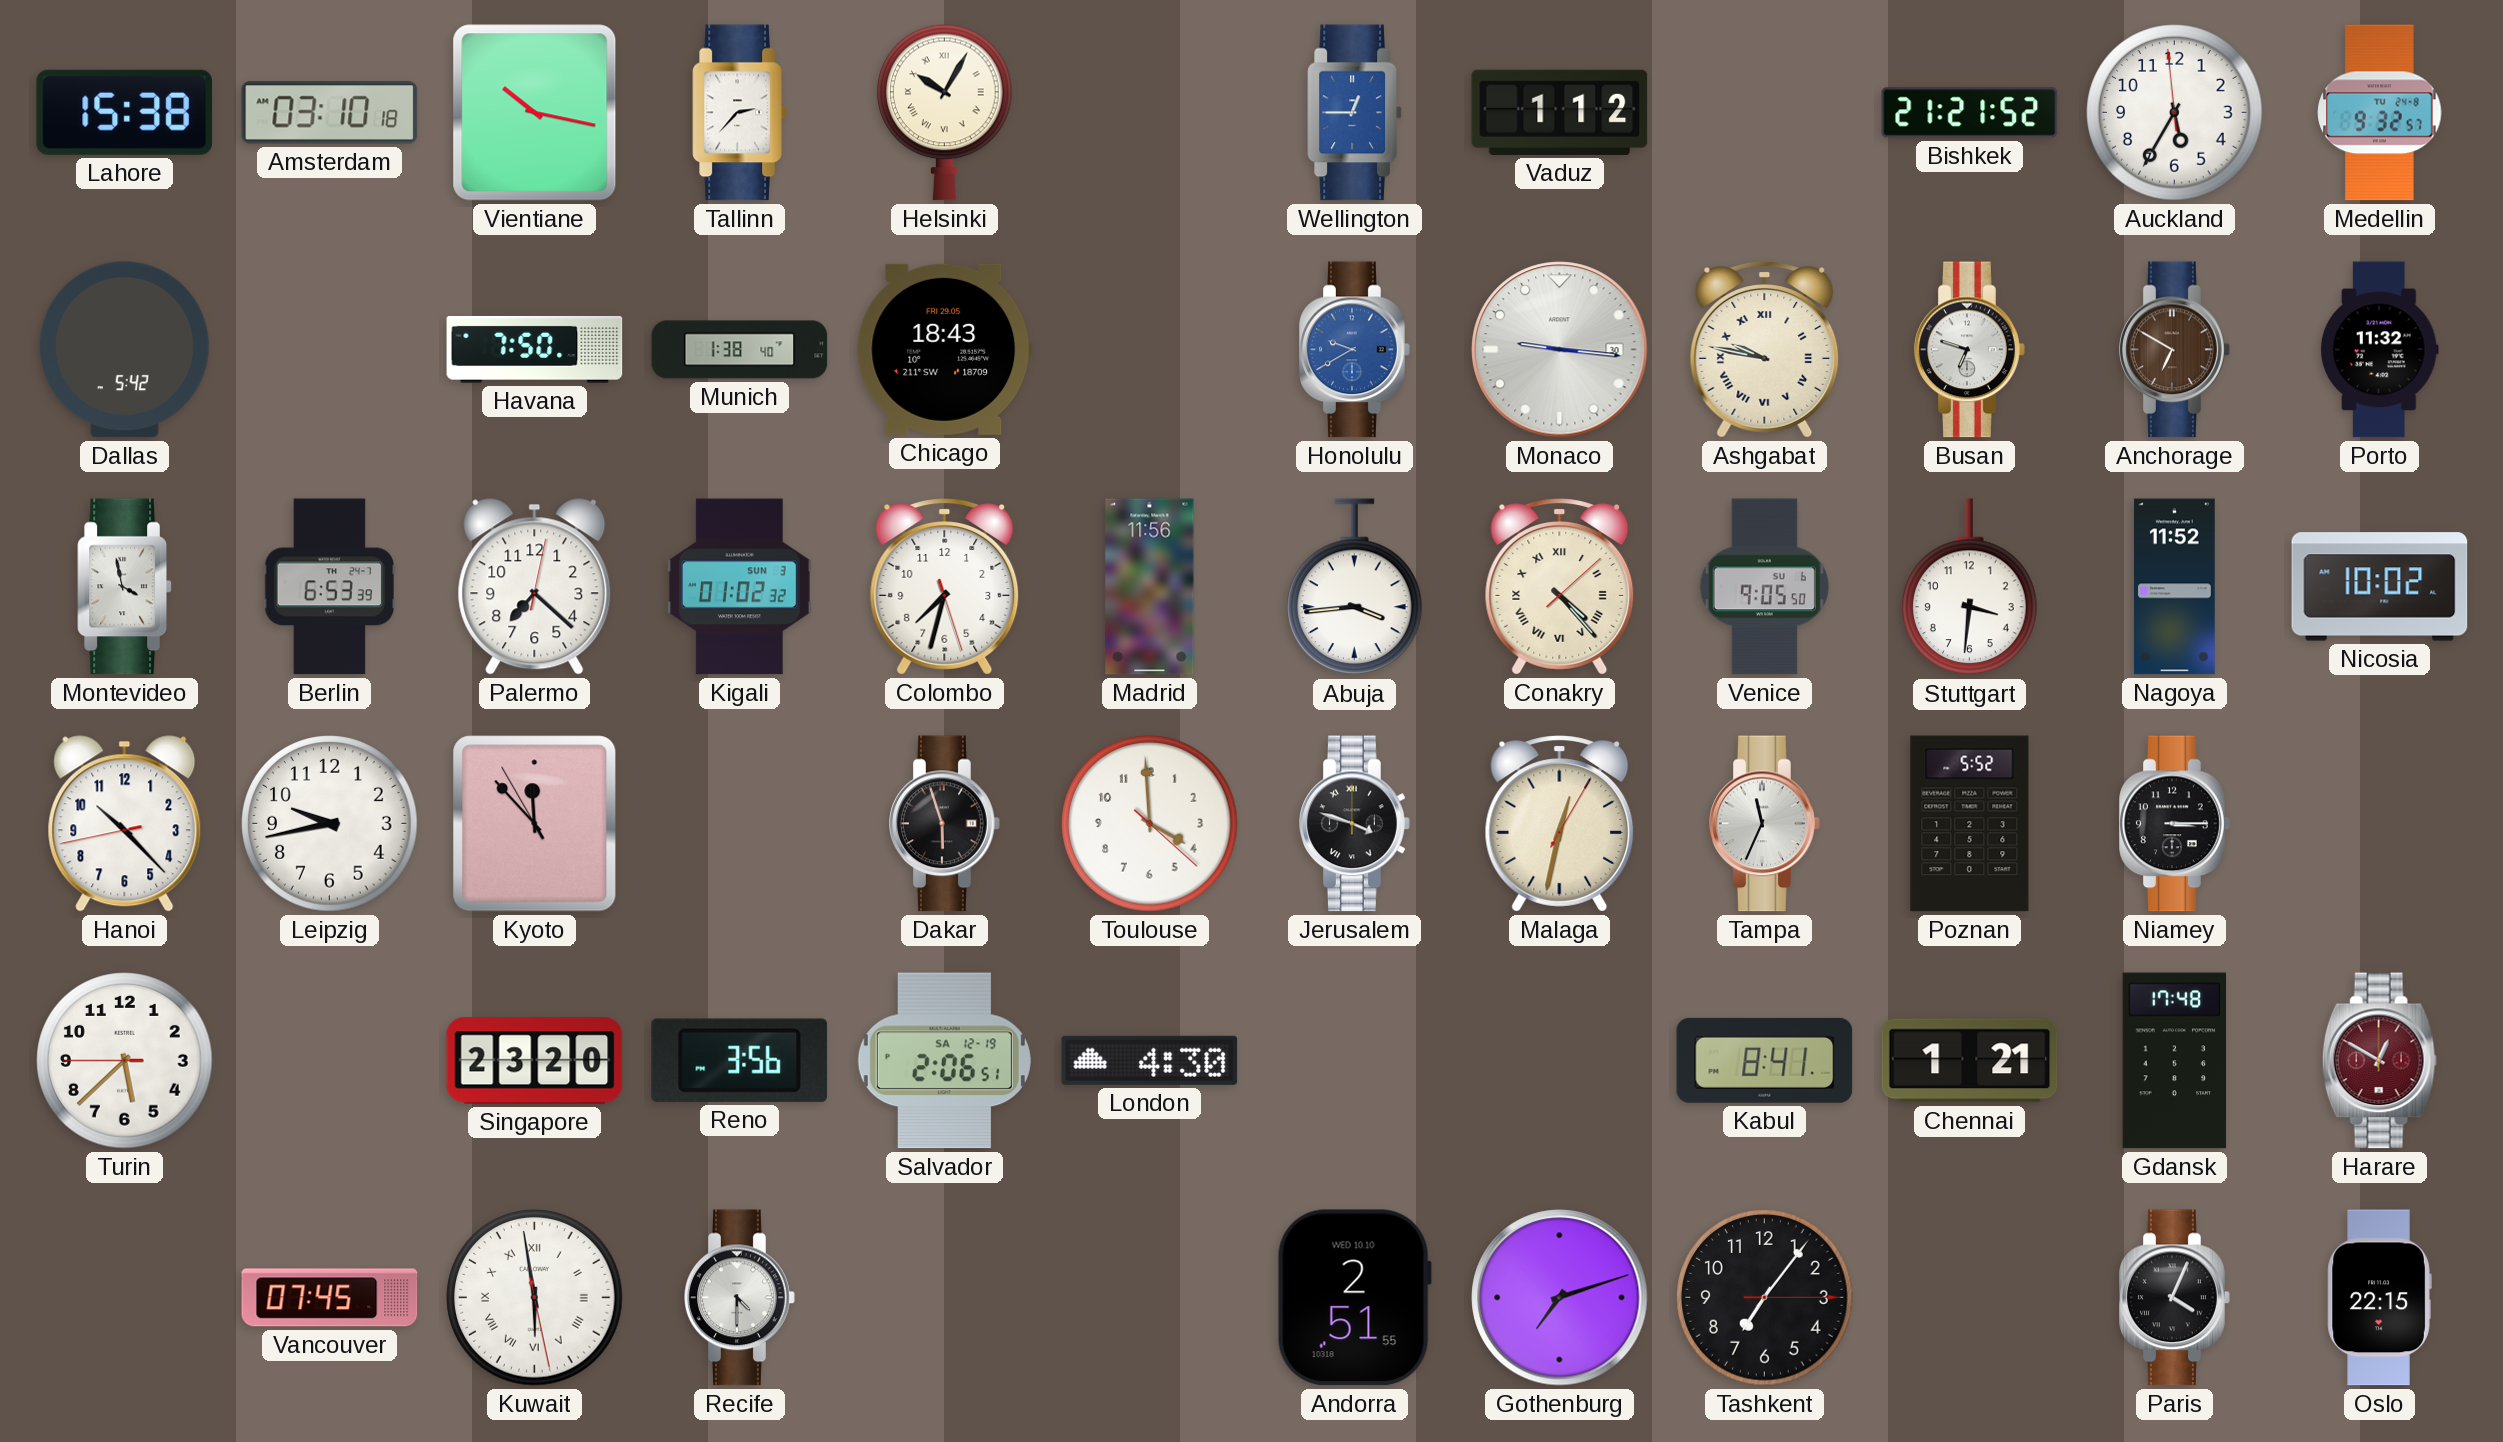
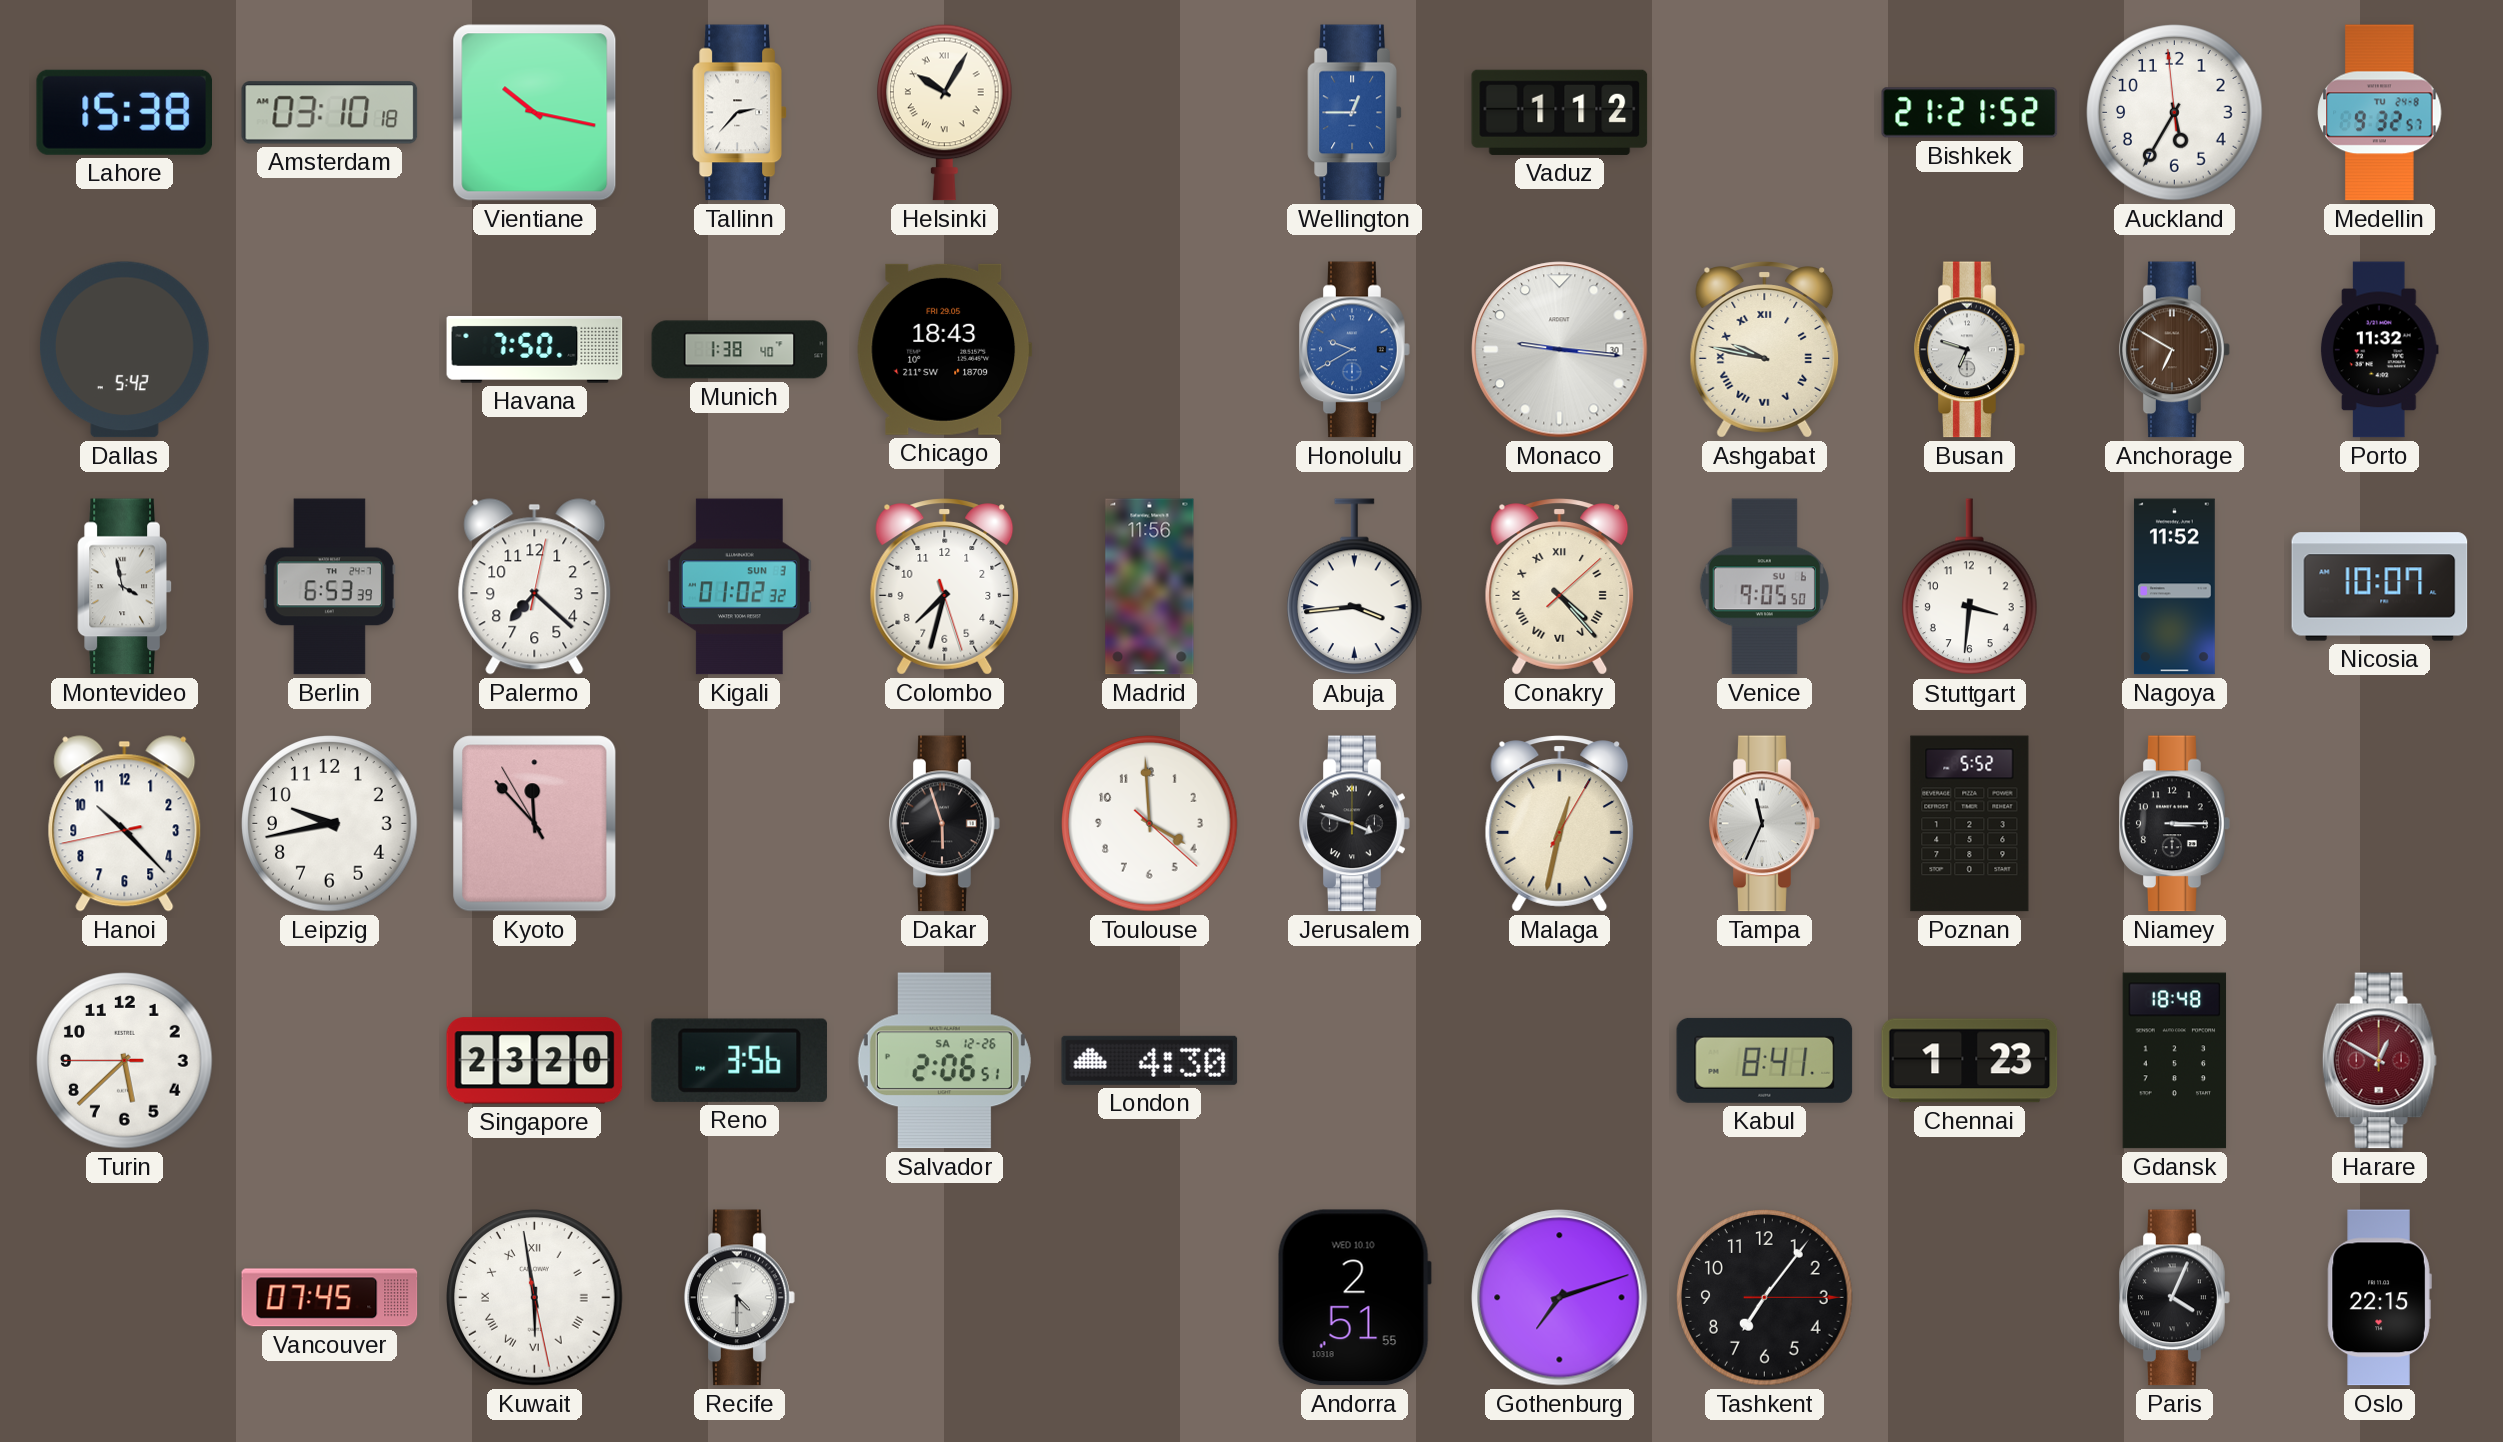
Nicosia: 10:02 -> 10:07 (2380, 587)
Salvador date: SA 12-19 -> SA 12-26 (944, 1061)
Chennai: 1:21 -> 1:23 (1970, 1061)
Gdansk: 17:48 -> 18:48 (2175, 1061)
